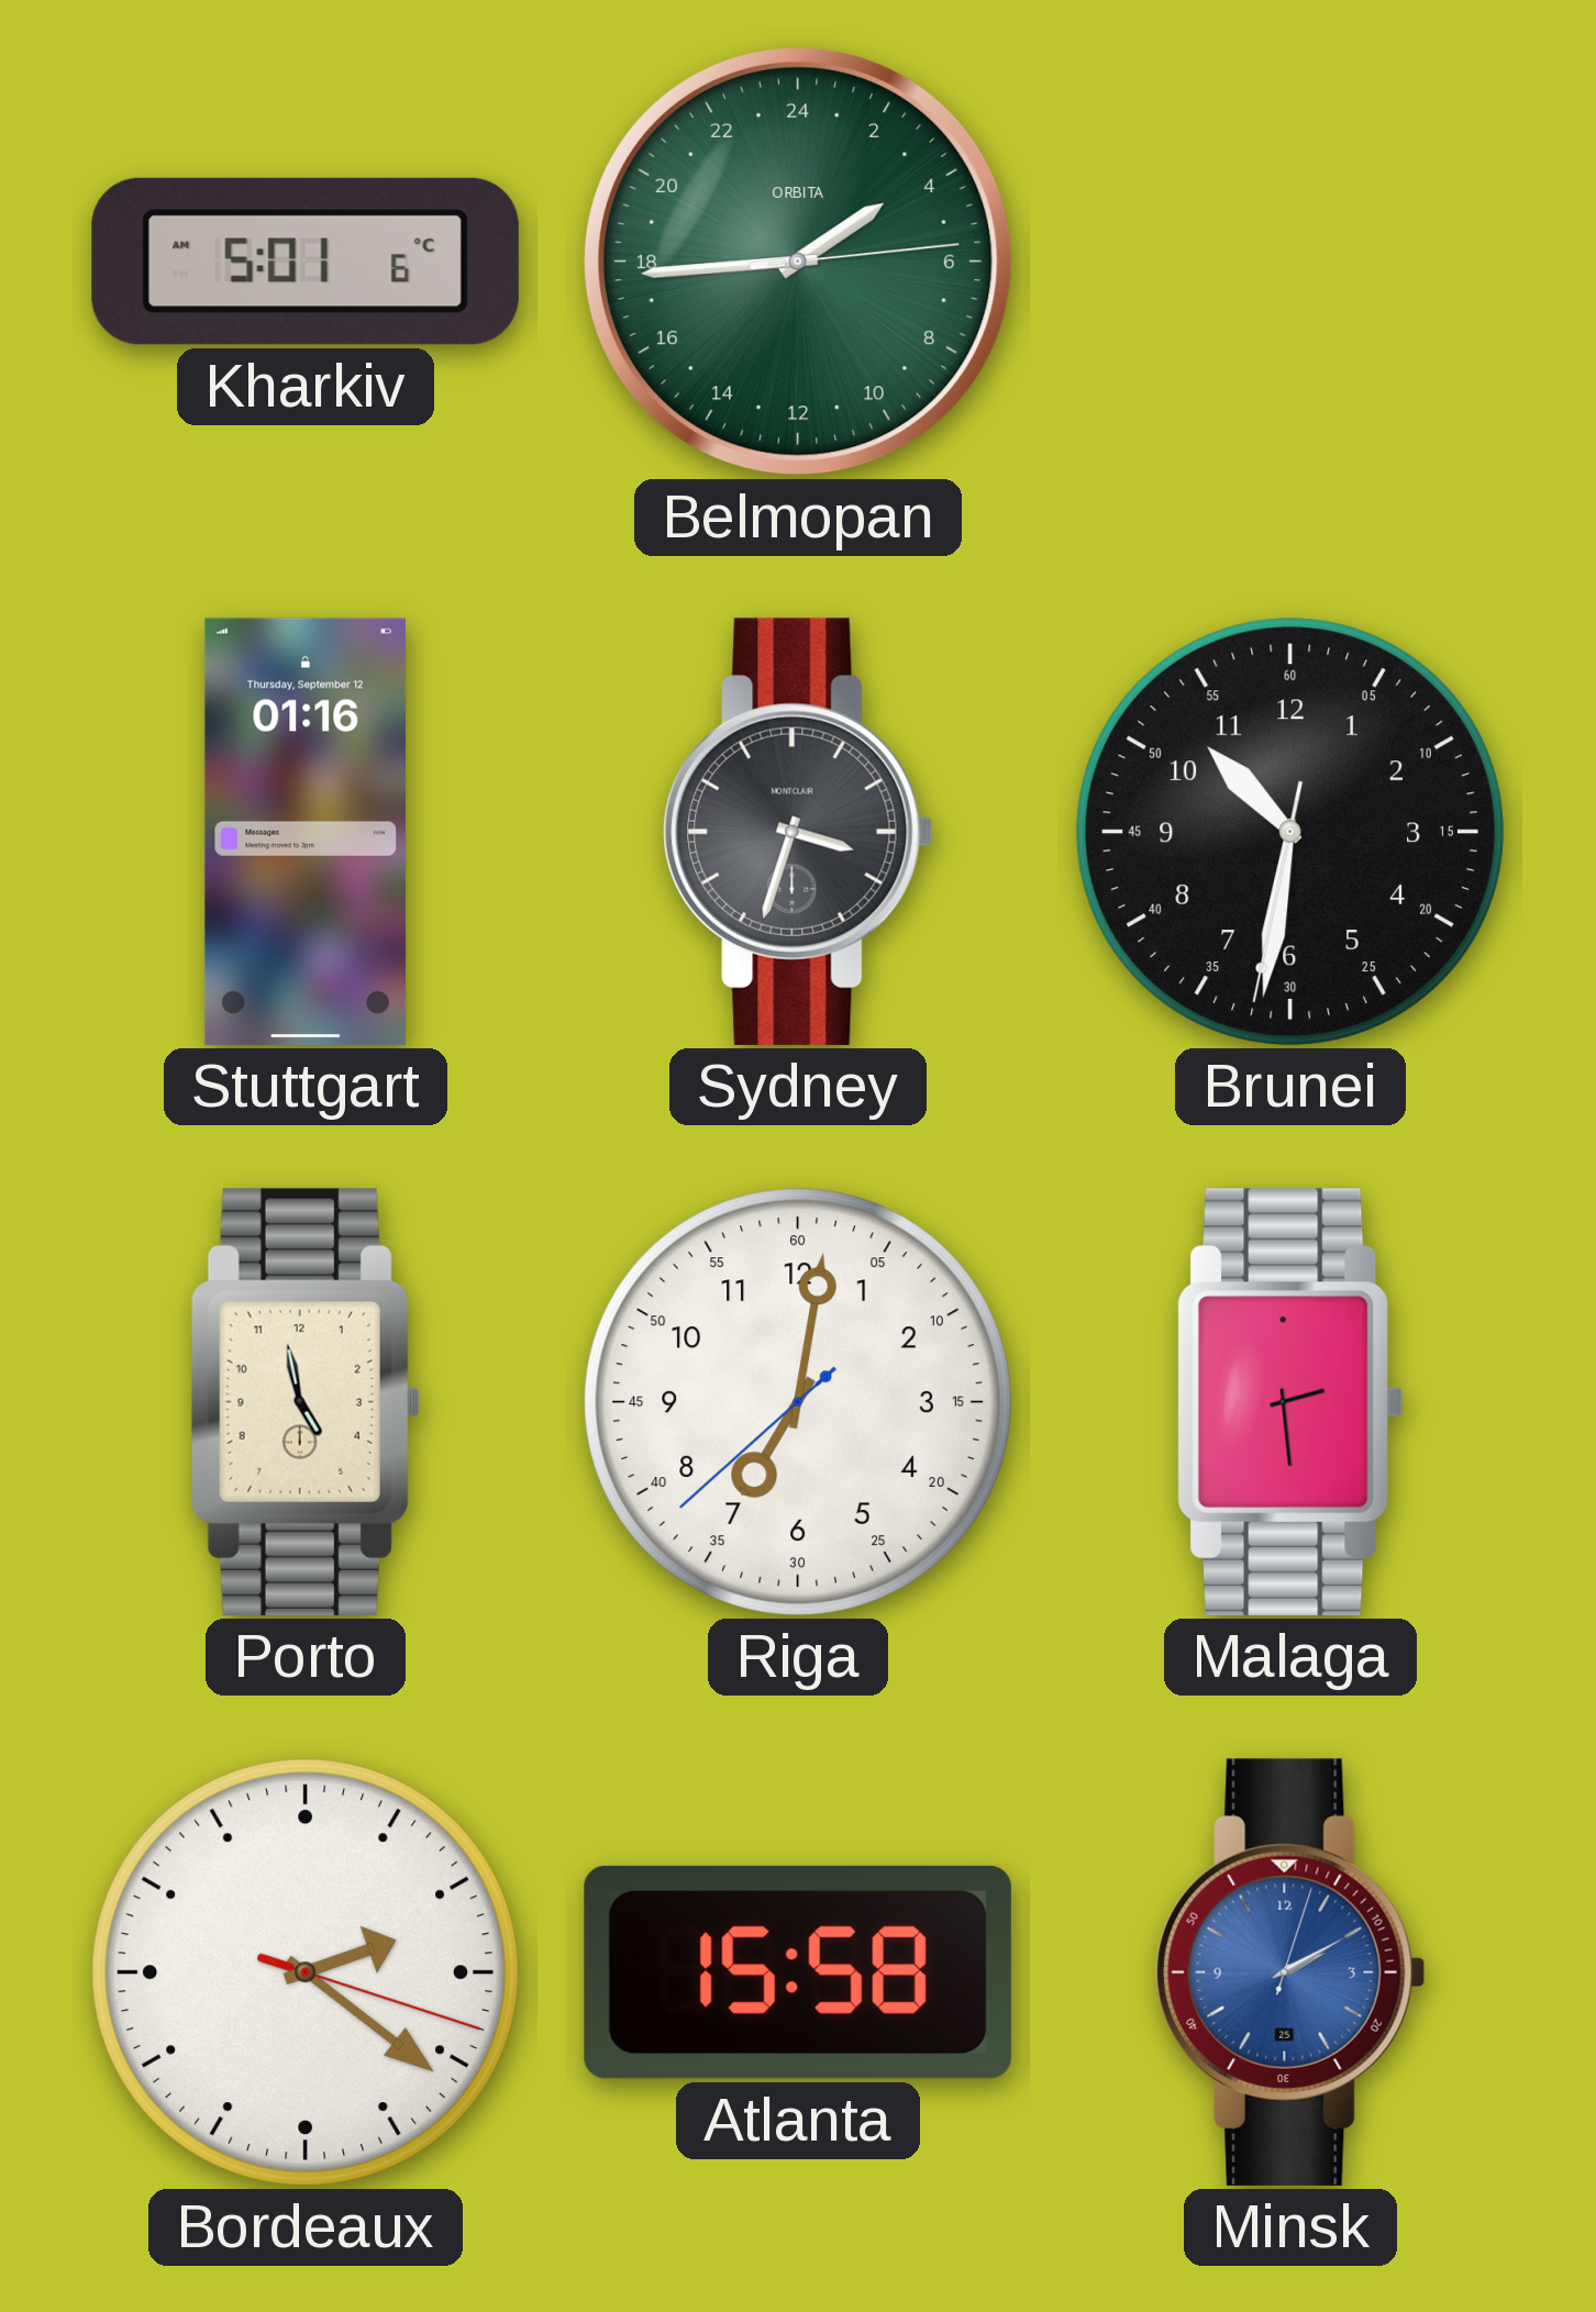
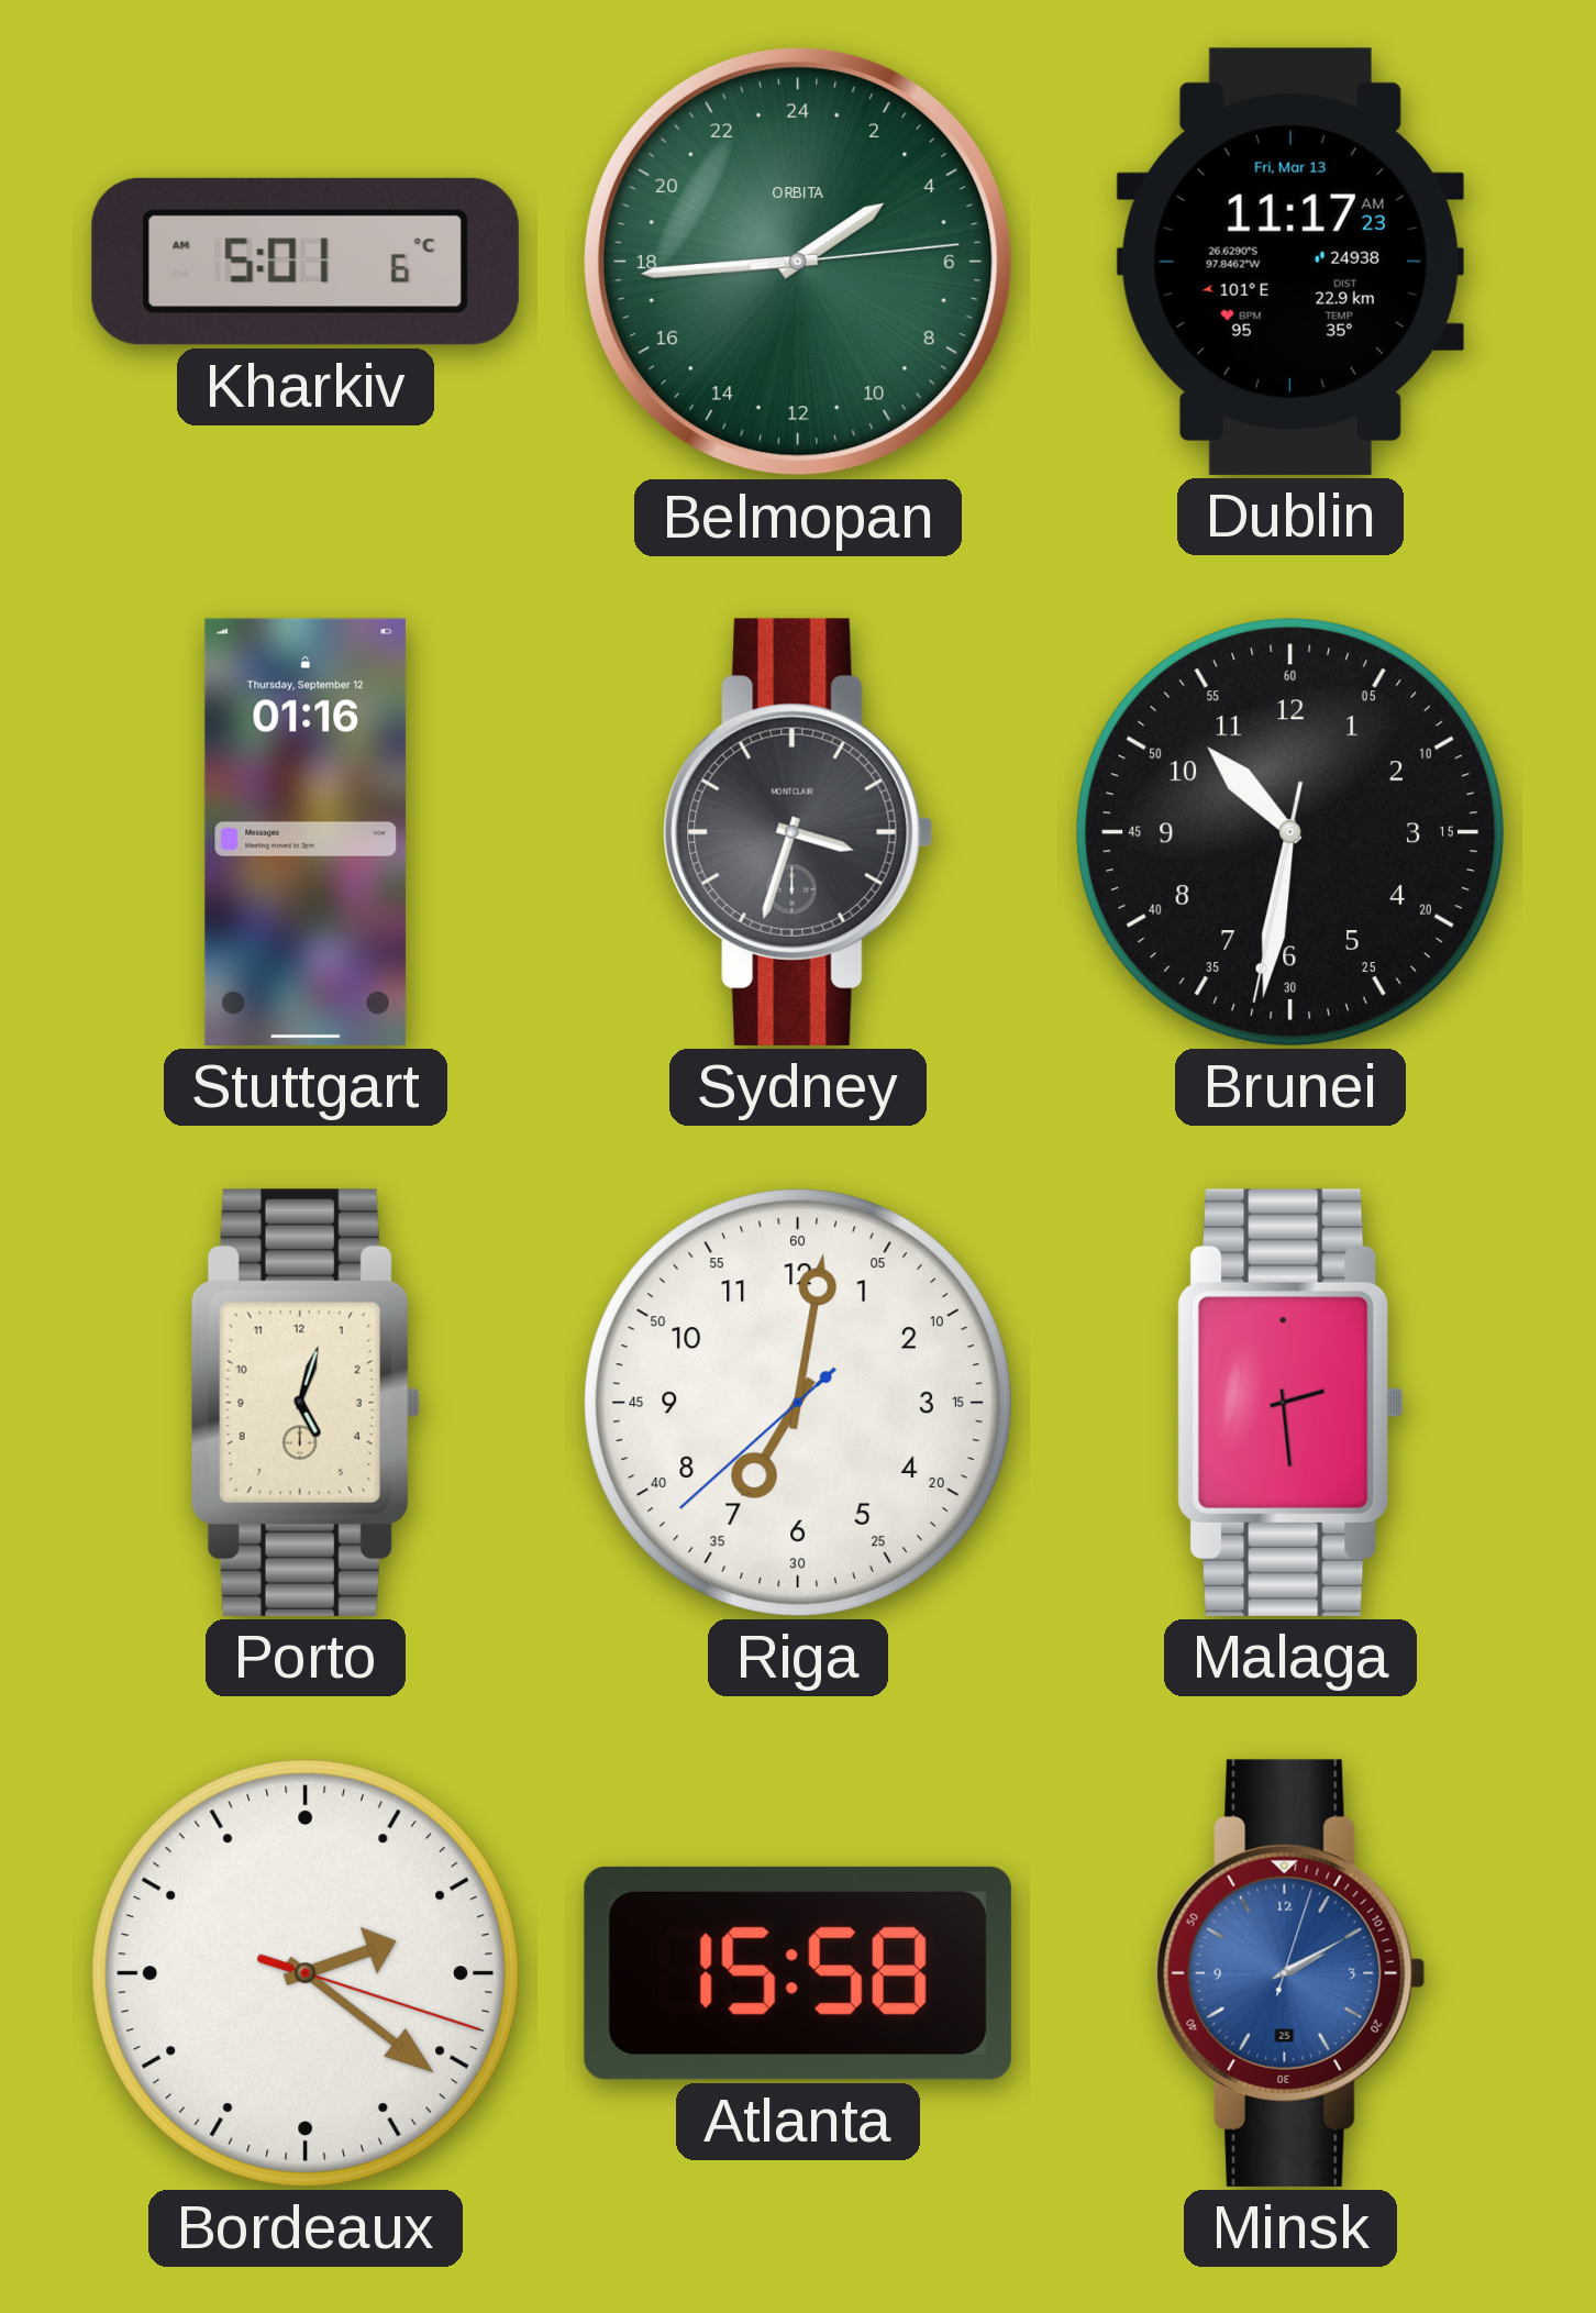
Dublin: none -> 11:17 (1290, 262)
Porto: 4:58 -> 5:03 (306, 1403)
